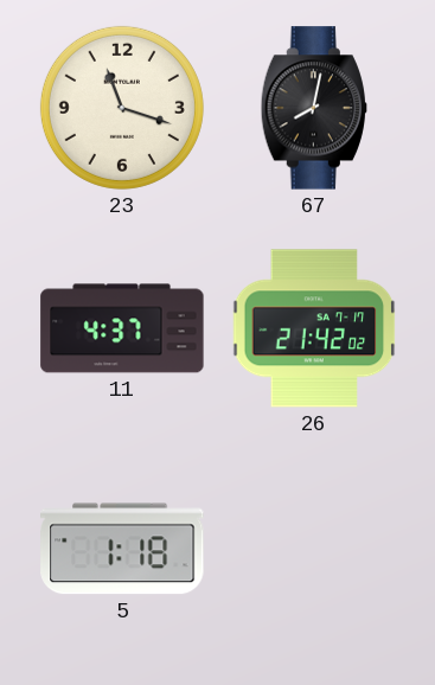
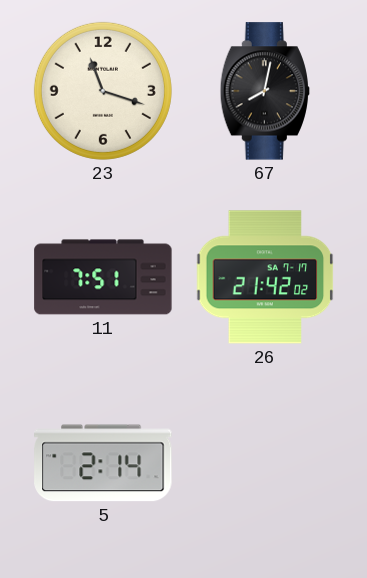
11: 4:37 -> 7:51 (103, 277)
5: 1:18 -> 2:14 (103, 463)
